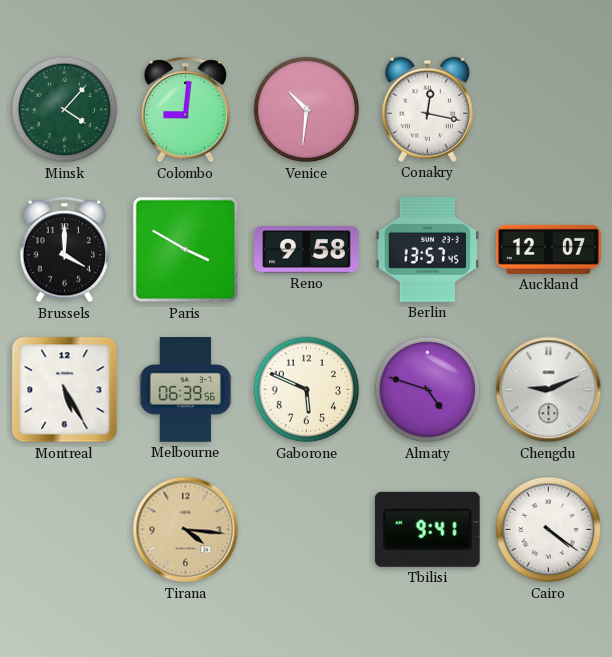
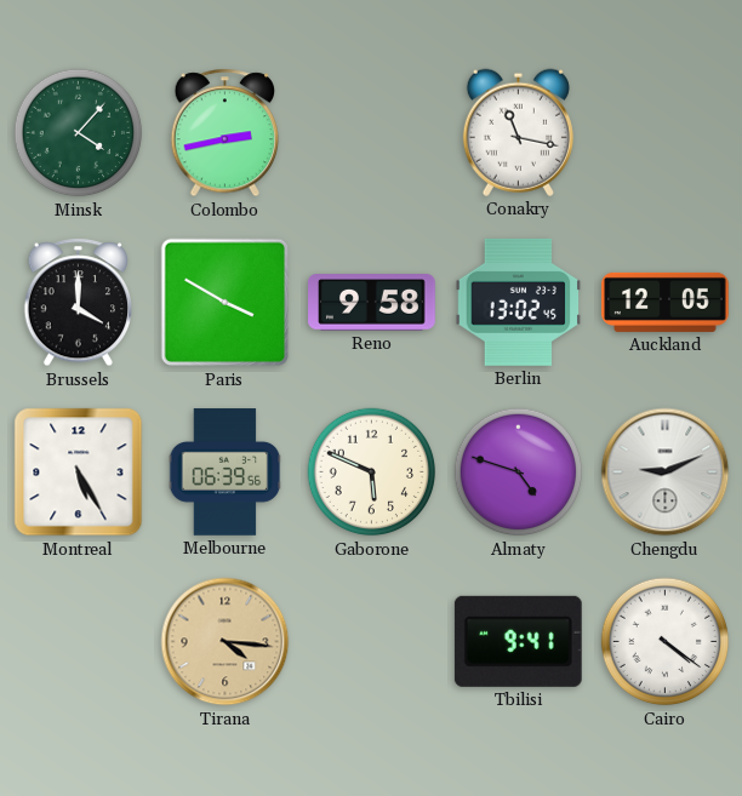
Colombo: 9:01 -> 2:43 (226, 133)
Venice: 10:31 -> none (307, 110)
Conakry: 12:17 -> 11:17 (518, 132)
Berlin: 13:57 -> 13:02 (519, 302)
Auckland: 12:07 -> 12:05 (666, 302)
